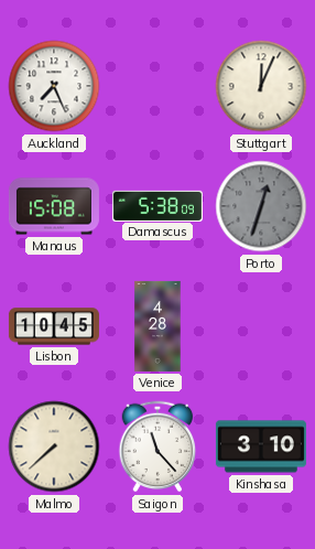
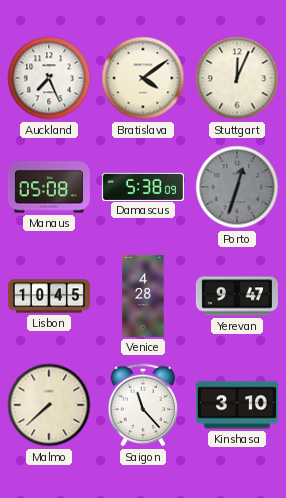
Bratislava: none -> 4:09 (143, 78)
Manaus: 15:08 -> 05:08 (49, 187)
Yerevan: none -> 9:47 (237, 296)
